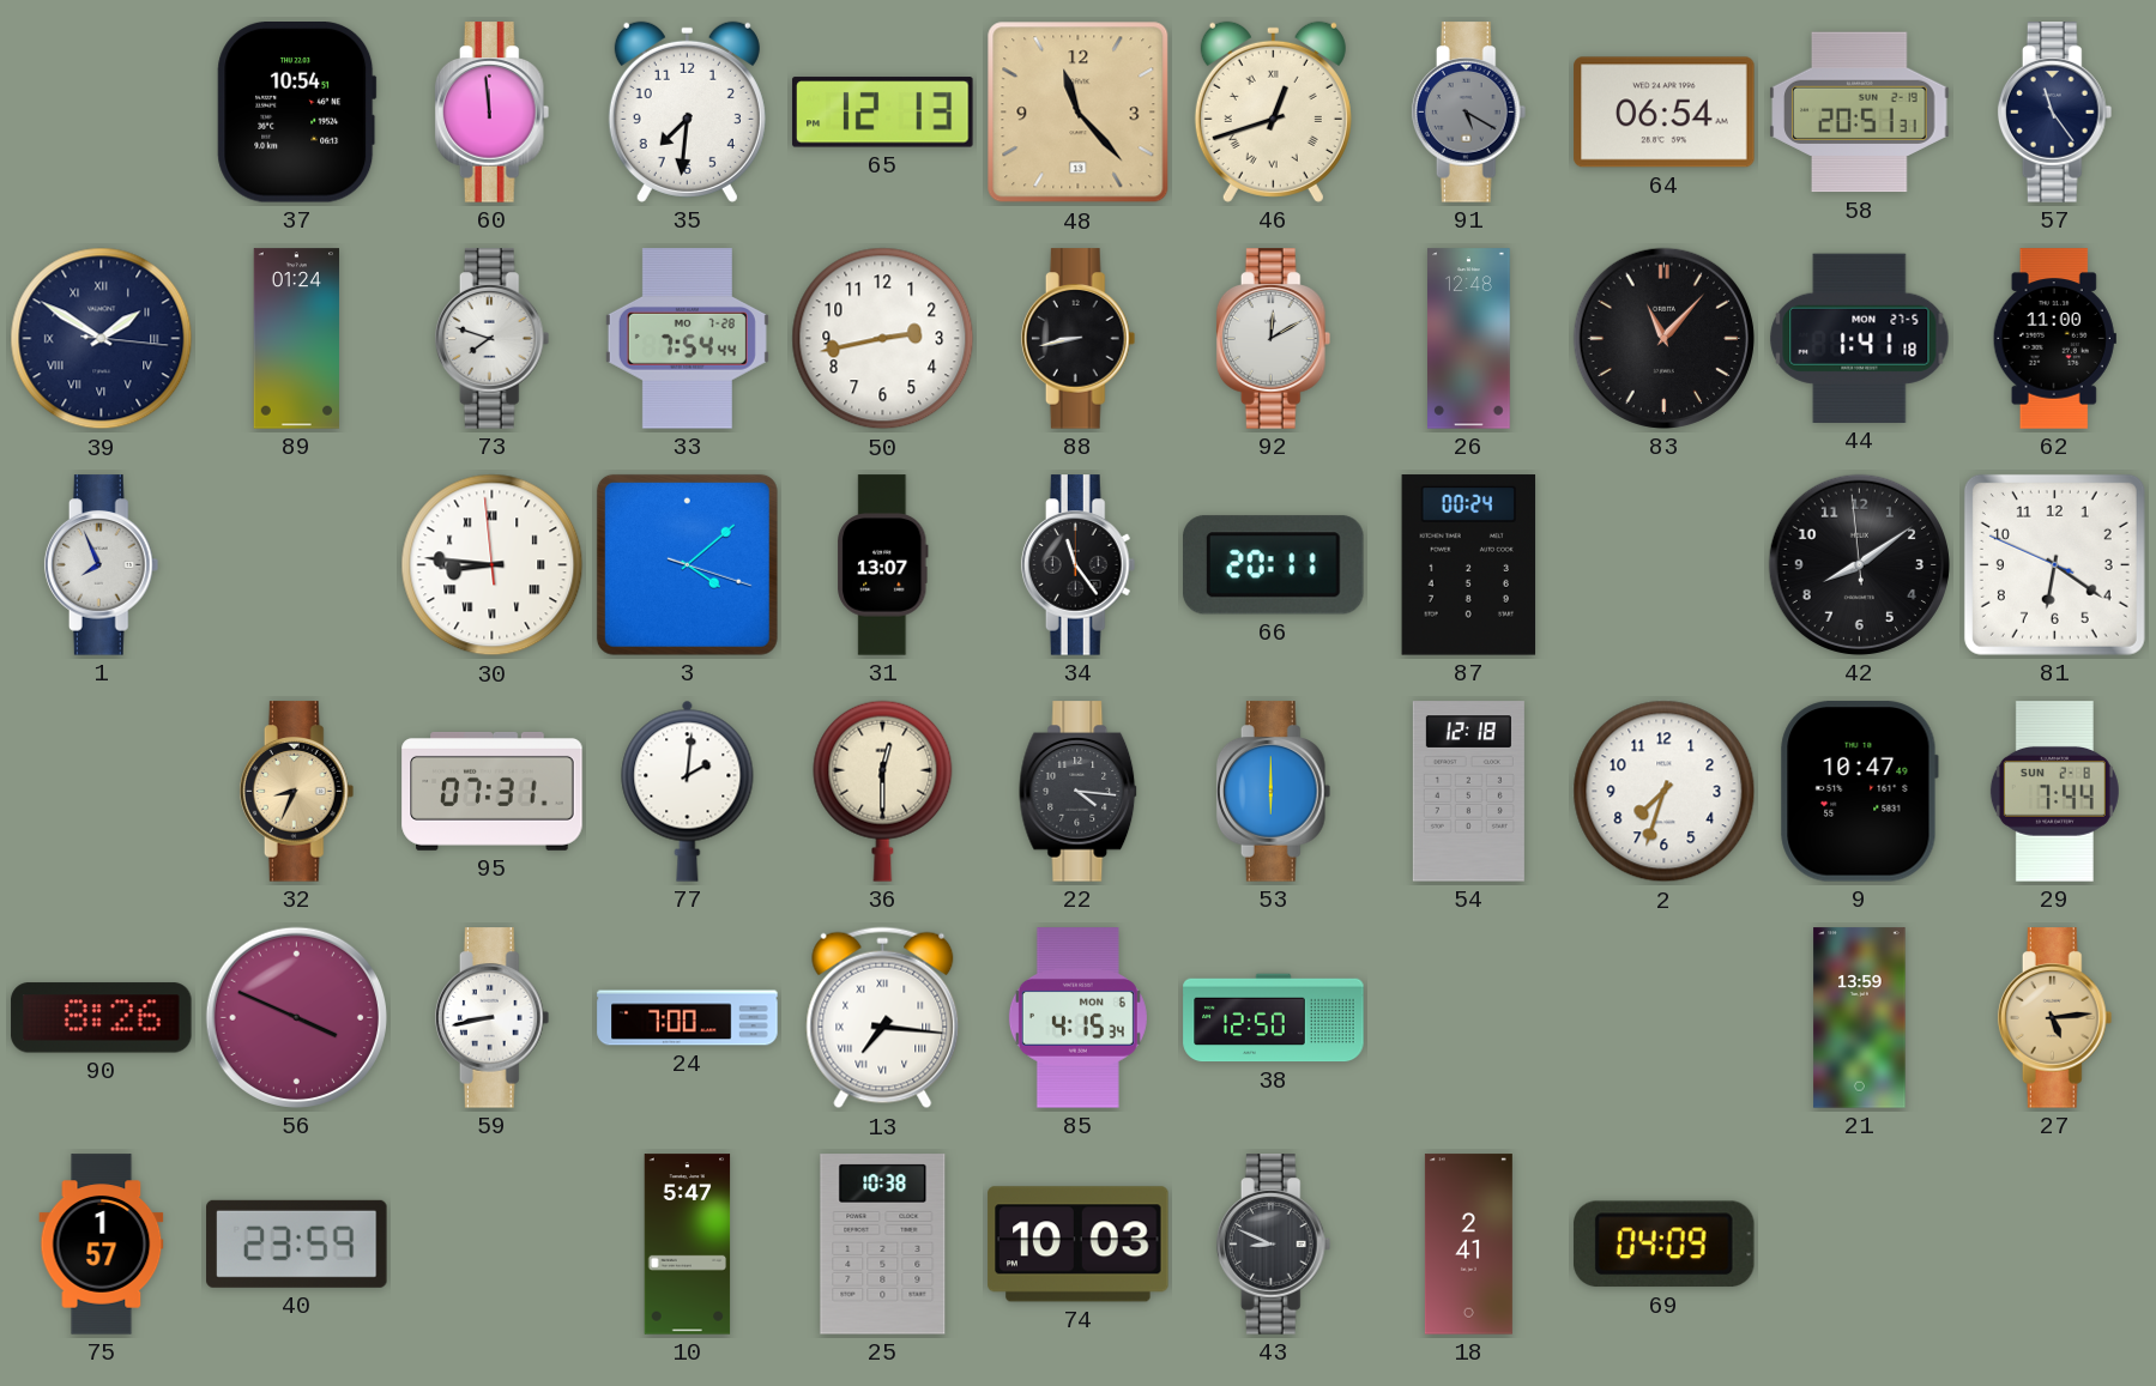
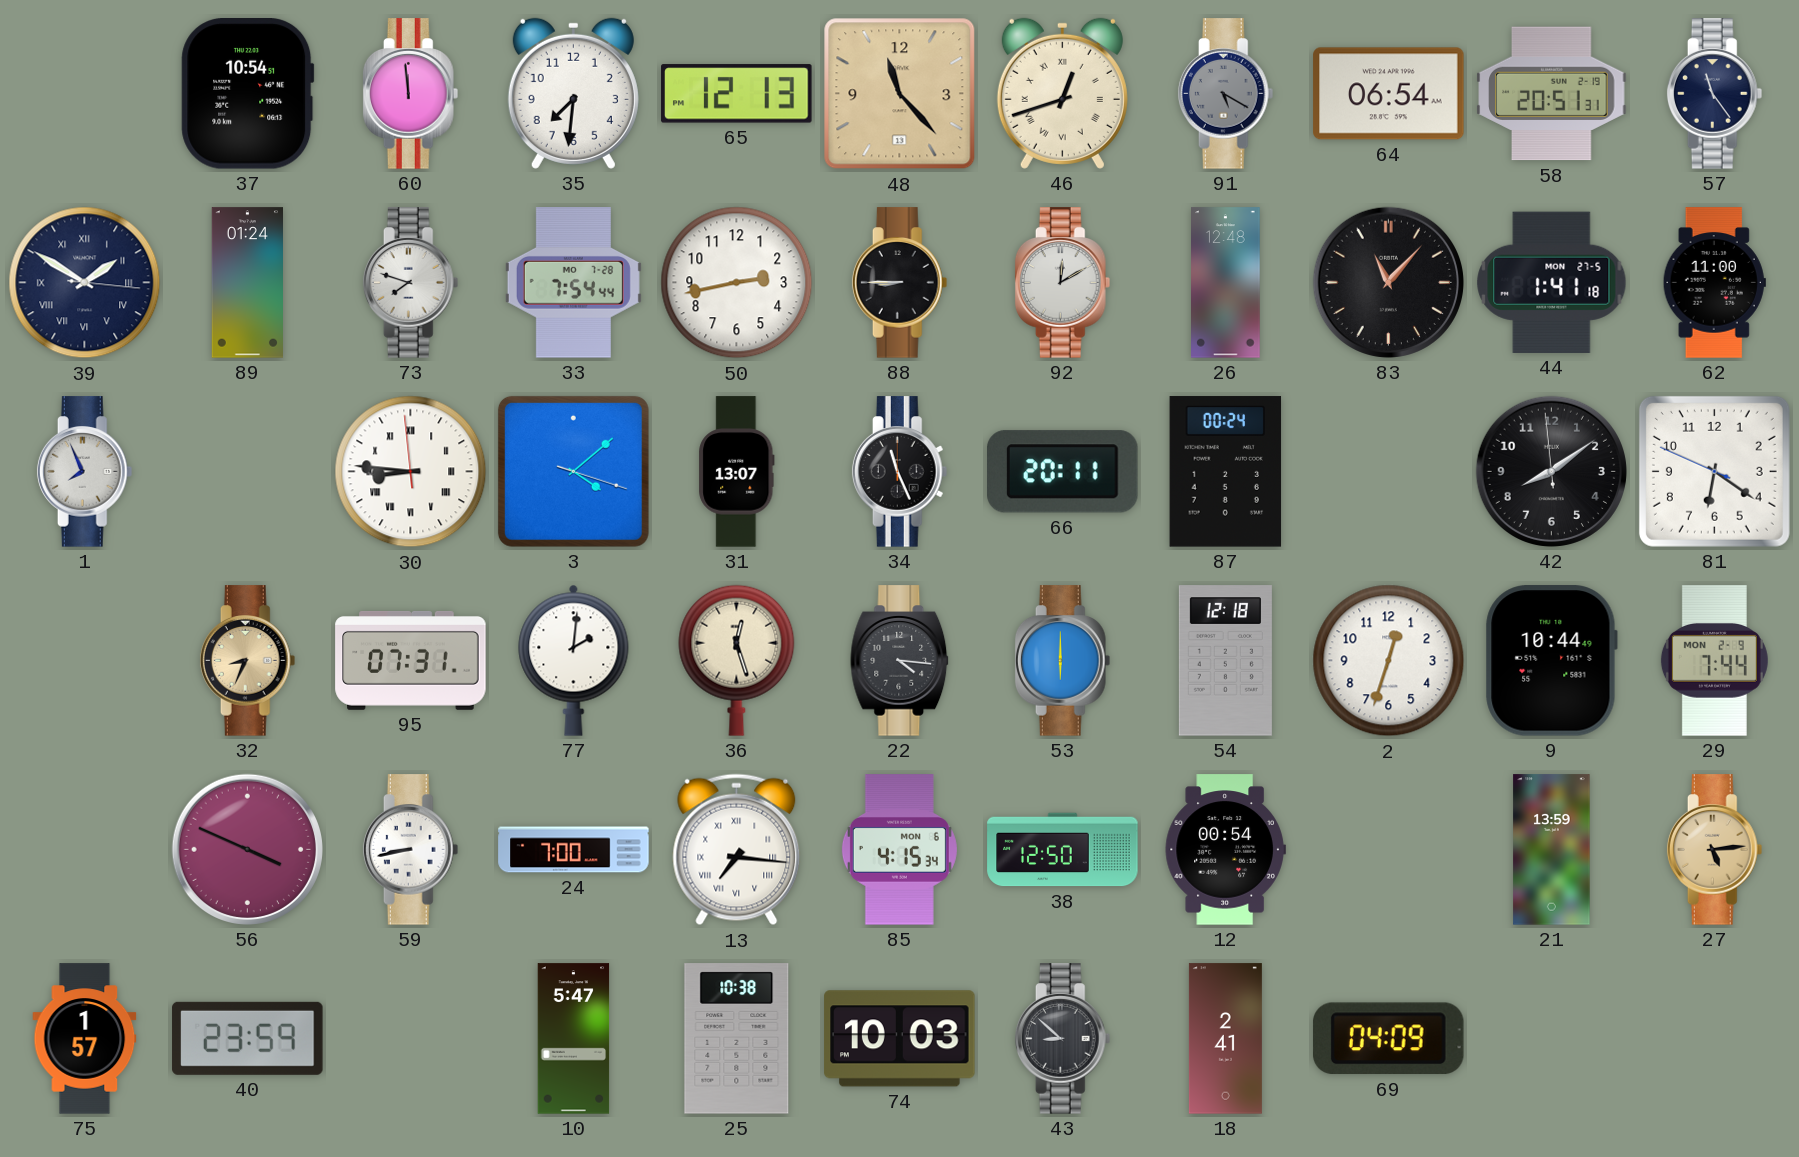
88: 8:43 -> 8:45 (900, 283)
34: 11:24 -> 11:26 (900, 472)
36: 12:30 -> 12:27 (737, 660)
2: 7:33 -> 12:33 (1389, 661)
9: 10:47 -> 10:44 (1551, 661)
29 date: SUN 2-8 -> MON 2-9 (1714, 661)
90: 8:26 -> none (102, 1018)
12: none -> 00:54 (1225, 850)
43: 8:49 -> 8:52 (1063, 1039)
